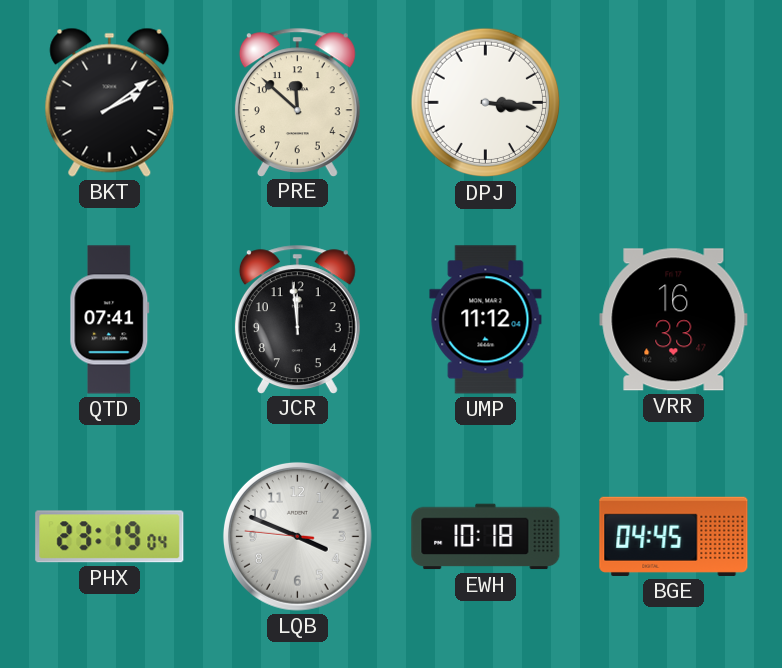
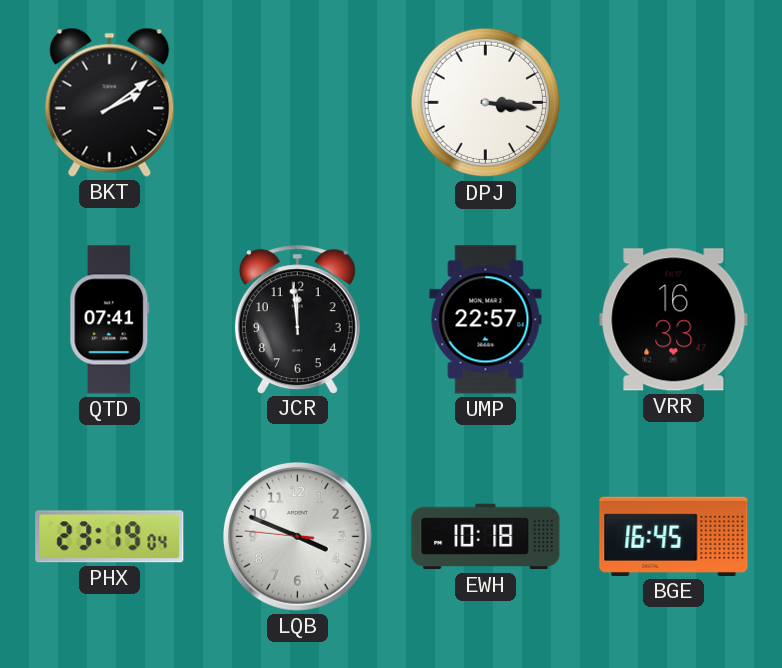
PRE: 11:52 -> none (297, 102)
UMP: 11:12 -> 22:57 (486, 320)
BGE: 04:45 -> 16:45 (674, 536)
